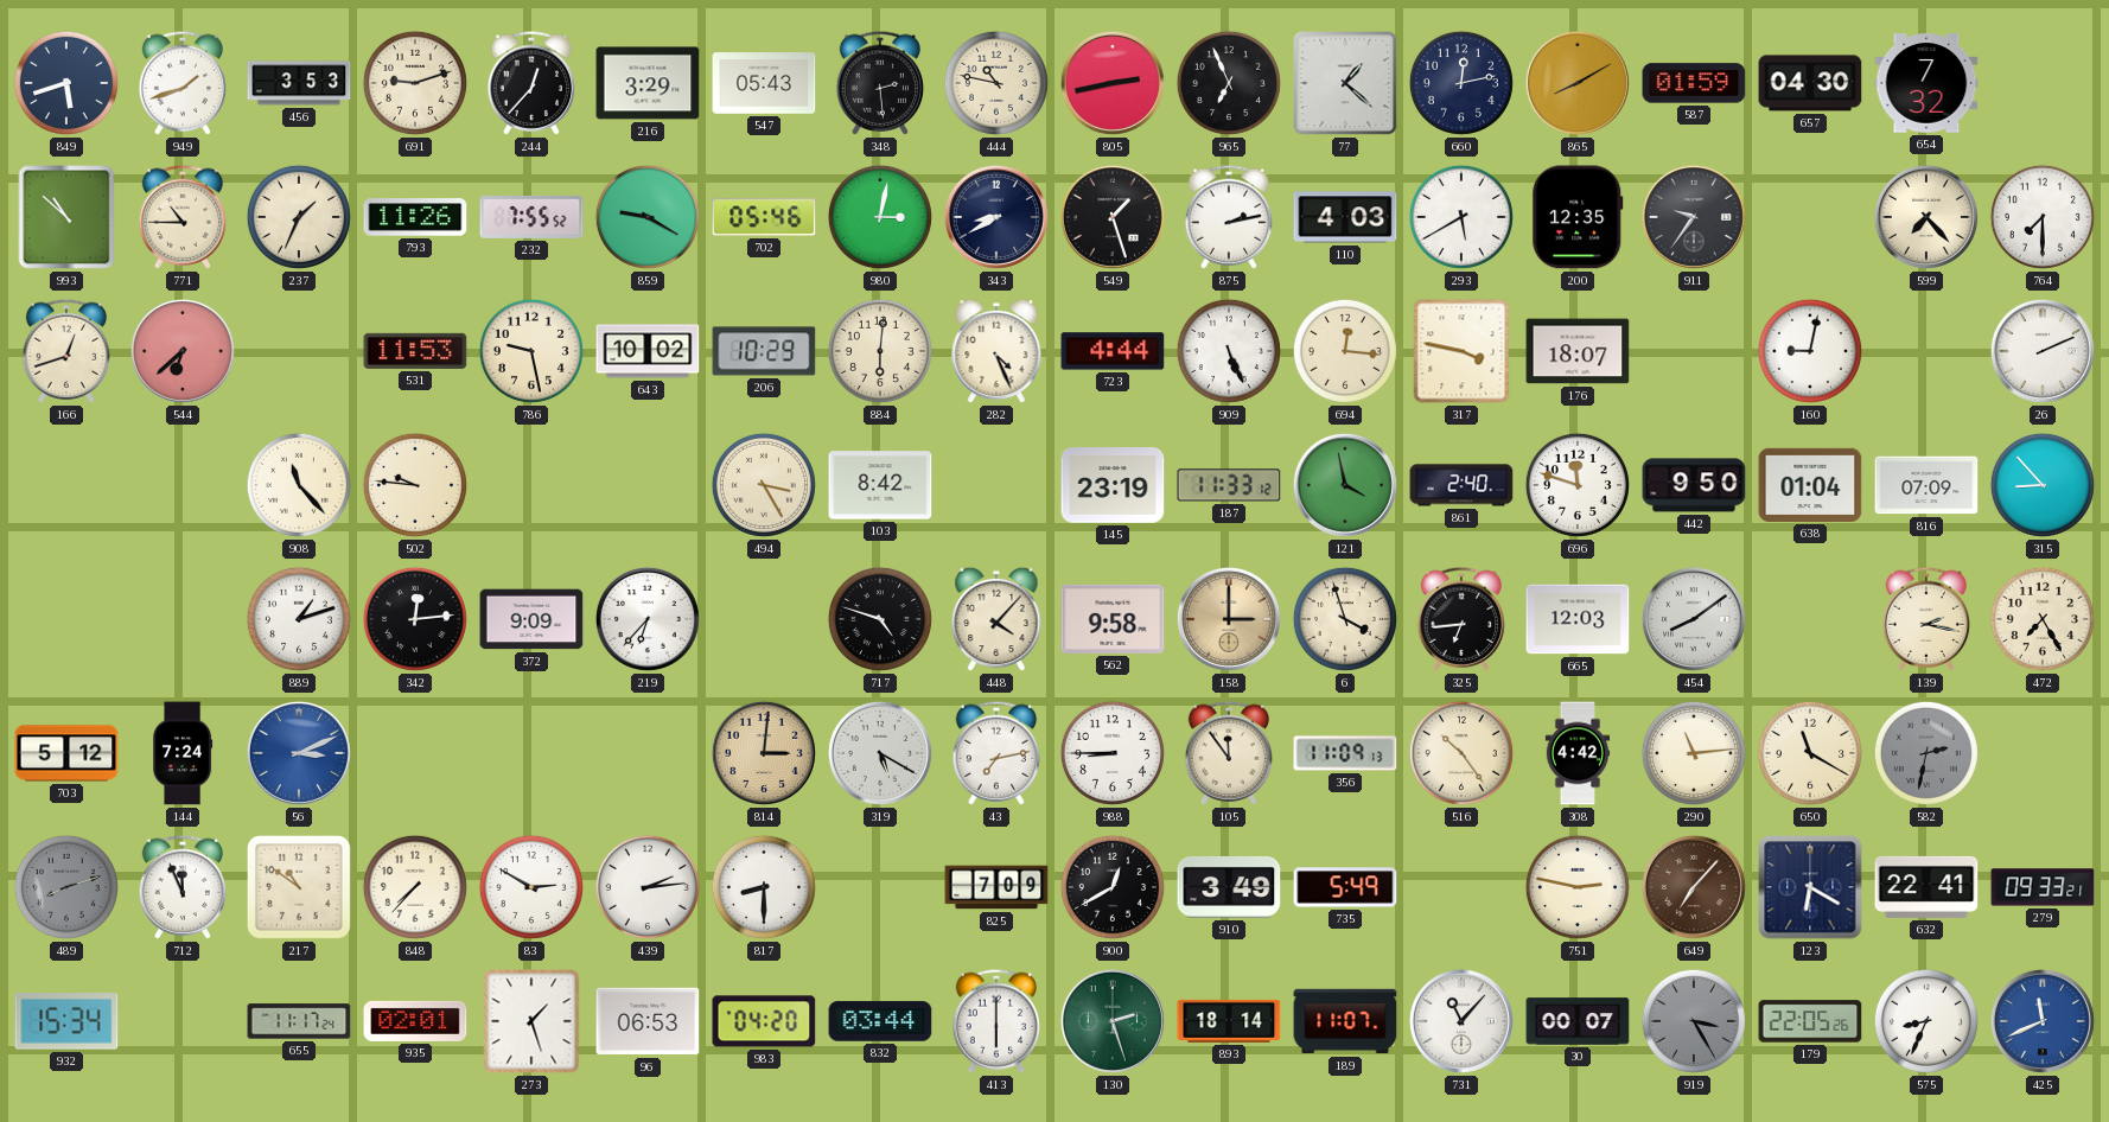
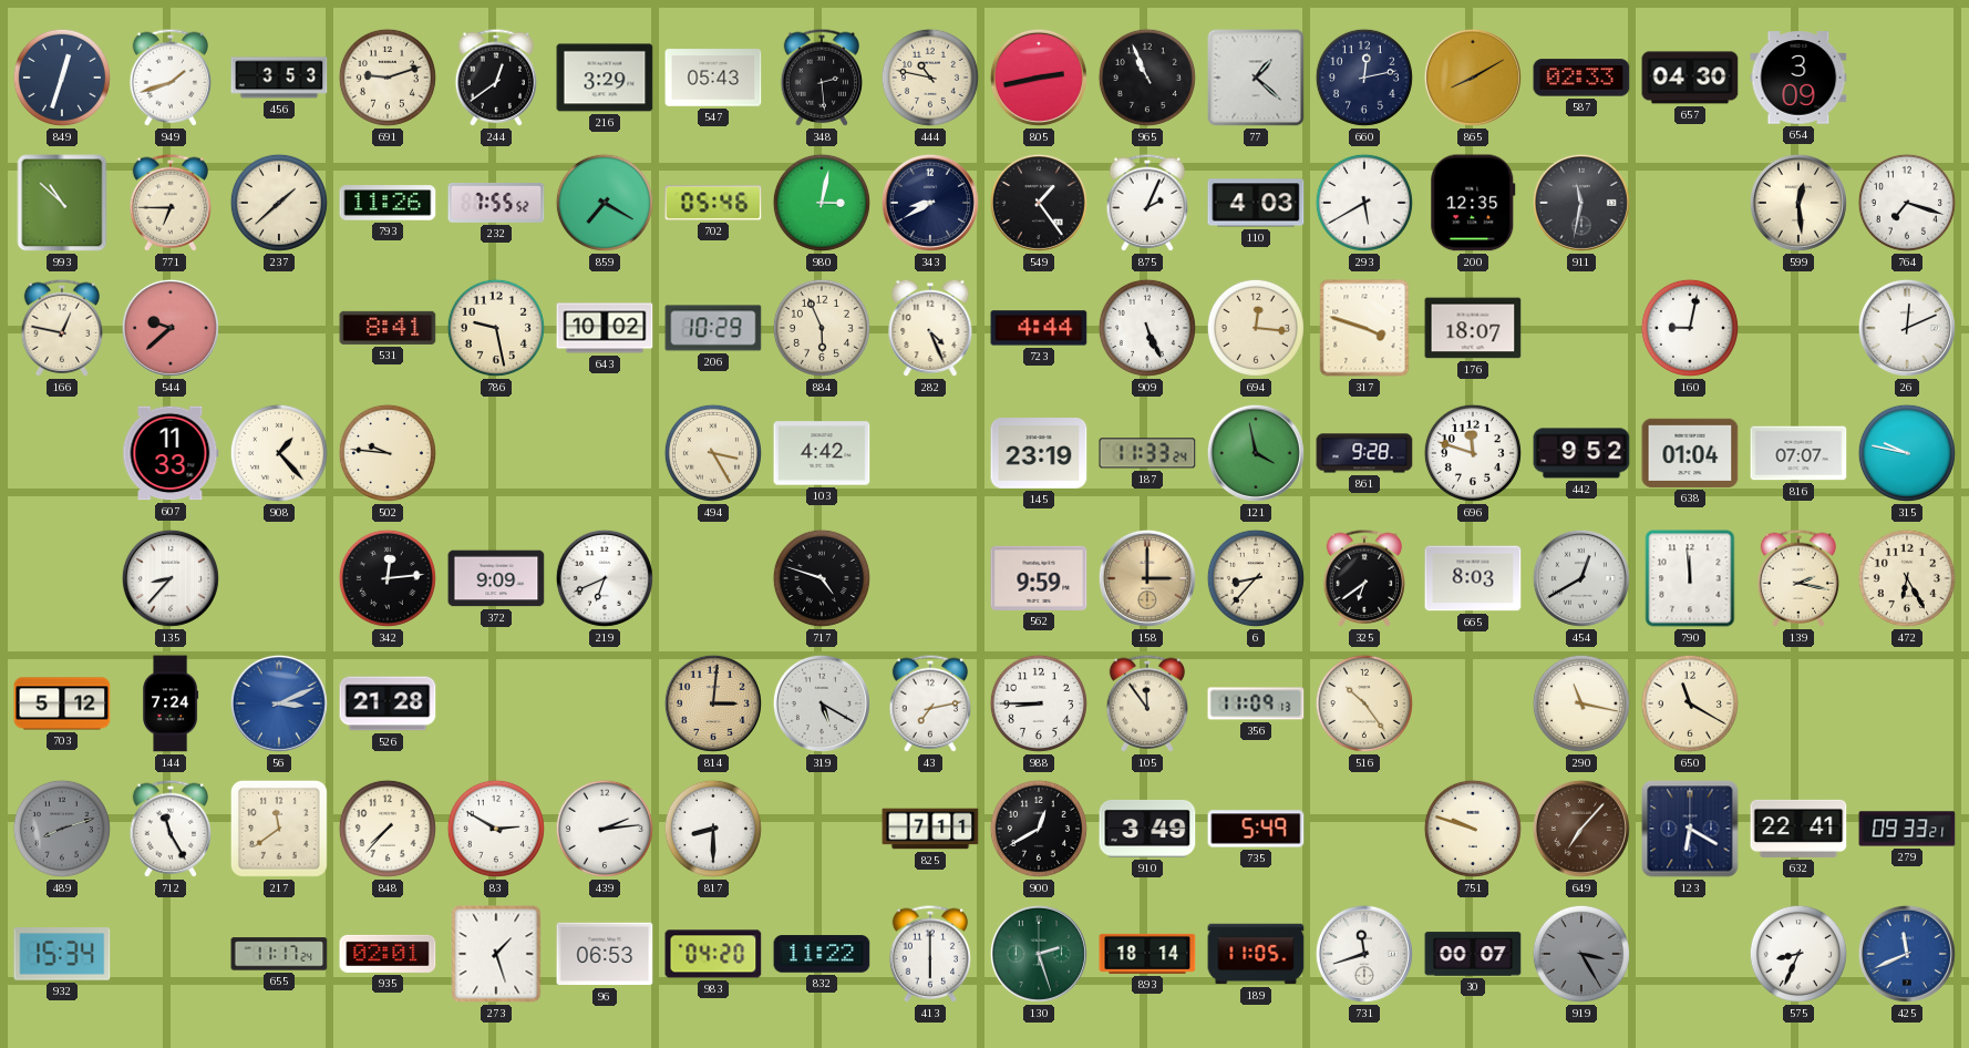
849: 5:42 -> 12:33 (62, 78)
244: 12:37 -> 12:39 (496, 78)
965: 6:56 -> 10:56 (1147, 78)
587: 01:59 -> 02:33 (1581, 78)
654: 7:32 -> 3:09 (1798, 78)
771: 10:45 -> 6:45 (171, 203)
237: 1:34 -> 1:38 (279, 203)
859: 9:20 -> 7:20 (605, 203)
549: 1:27 -> 1:24 (1039, 203)
875: 2:13 -> 2:04 (1147, 203)
911: 9:36 -> 11:32 (1581, 203)
599: 7:23 -> 12:29 (1798, 203)
764: 7:30 -> 7:18 (1907, 203)
166: 12:42 -> 12:47 (62, 328)
544: 6:38 -> 9:38 (171, 328)
531: 11:53 -> 8:41 (388, 328)
884: 6:01 -> 5:56 (822, 328)
317: 3:47 -> 3:48 (1364, 328)
26: 2:11 -> 12:11 (1907, 328)
607: none -> 11:33 (171, 453)
908: 11:23 -> 1:23 (279, 453)
103: 8:42 -> 4:42 (822, 453)
187: 11:33:12 -> 11:33:24 (1147, 453)
861: 2:40 -> 9:28 (1364, 453)
442: 9:50 -> 9:52 (1581, 453)
816: 07:09 -> 07:07 (1798, 453)
315: 8:53 -> 9:47 (1907, 453)
135: none -> 8:37 (171, 578)
889: 1:12 -> none (299, 619)
219: 6:37 -> 6:41 (605, 578)
448: 4:07 -> none (996, 619)
562: 9:58 -> 9:59 (1039, 578)
6: 3:57 -> 8:37 (1256, 578)
325: 6:44 -> 6:39 (1364, 578)
665: 12:03 -> 8:03 (1473, 578)
454: 8:09 -> 12:40 (1581, 578)
790: none -> 11:59 (1690, 578)
472: 7:25 -> 6:25 (1907, 578)
526: none -> 21:28 (388, 703)
308: 4:42 -> none (1578, 753)
290: 11:14 -> 11:17 (1581, 703)
582: 2:32 -> none (1926, 753)
712: 11:56 -> 11:25 (171, 829)
217: 10:51 -> 11:39 (279, 829)
825: 7:09 -> 7:11 (930, 829)
751: 2:47 -> 9:48 (1473, 829)
832: 03:44 -> 11:22 (822, 954)
189: 11:07 -> 11:05 (1256, 954)
731: 11:07 -> 11:42 (1364, 954)
179: 22:05 -> none (1810, 1021)
